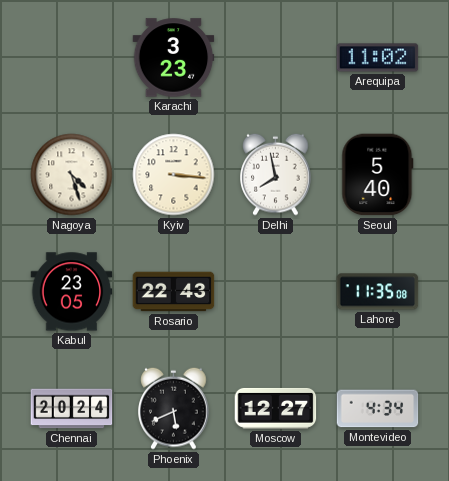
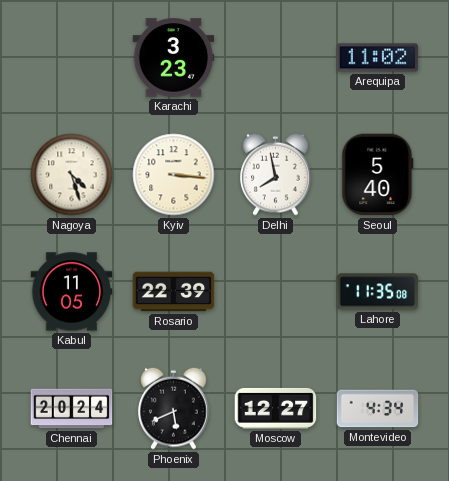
Kabul: 23:05 -> 11:05 (72, 292)
Rosario: 22:43 -> 22:39 (174, 292)
